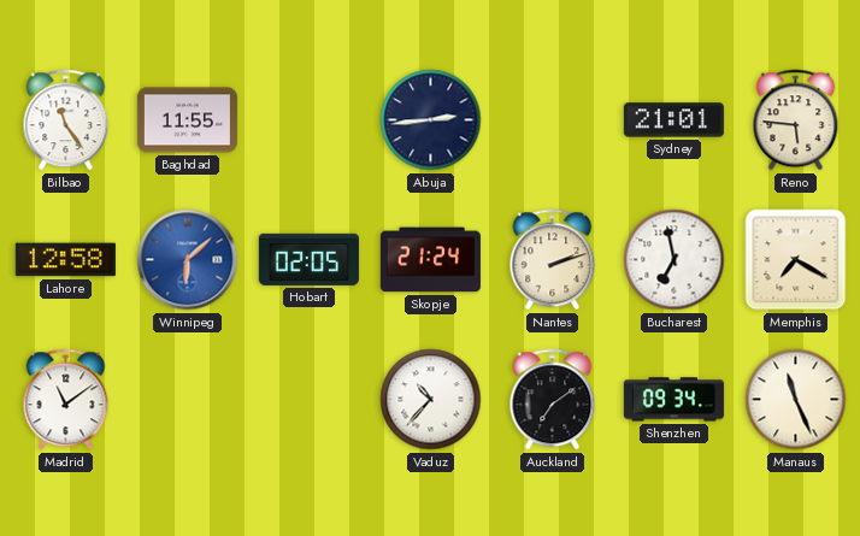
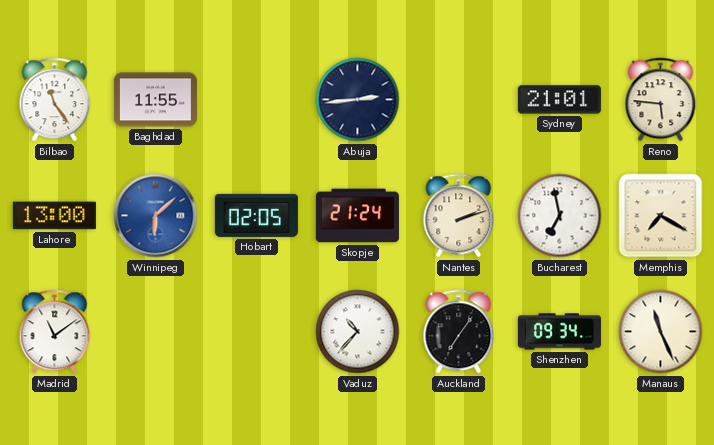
Lahore: 12:58 -> 13:00 (54, 216)
Auckland: 7:09 -> 7:06 (459, 332)
